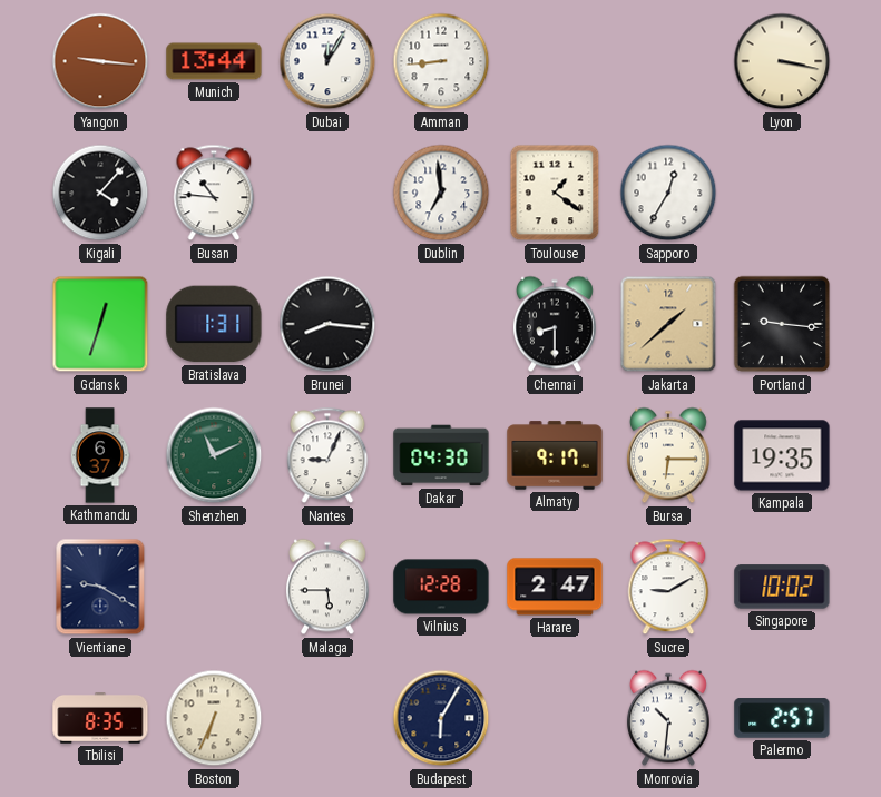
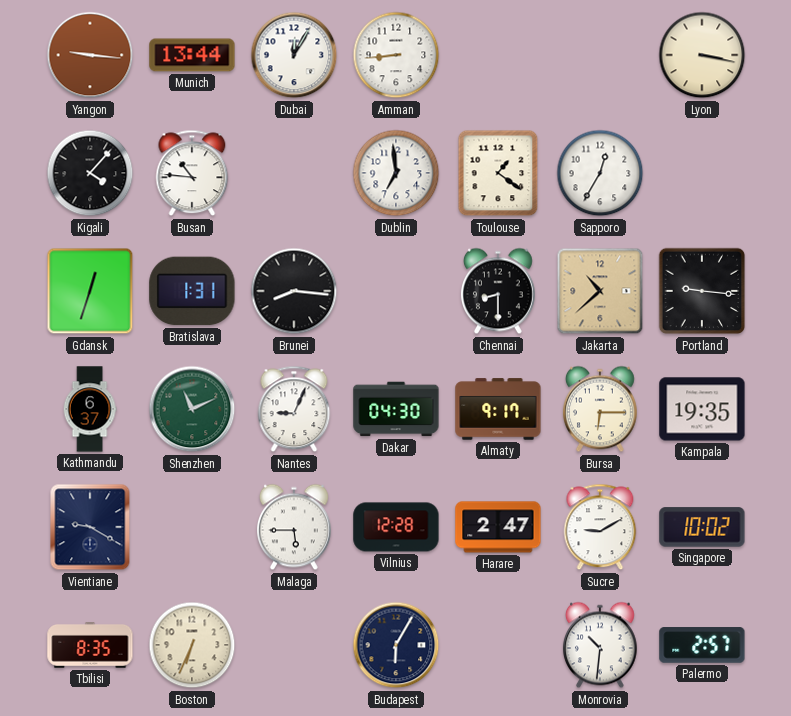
Jakarta: 1:38 -> 10:38 (600, 291)
